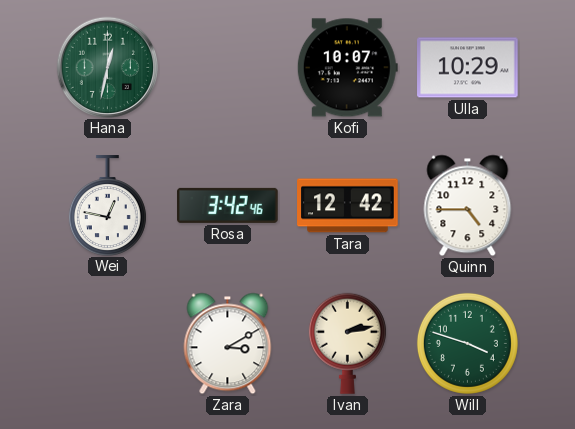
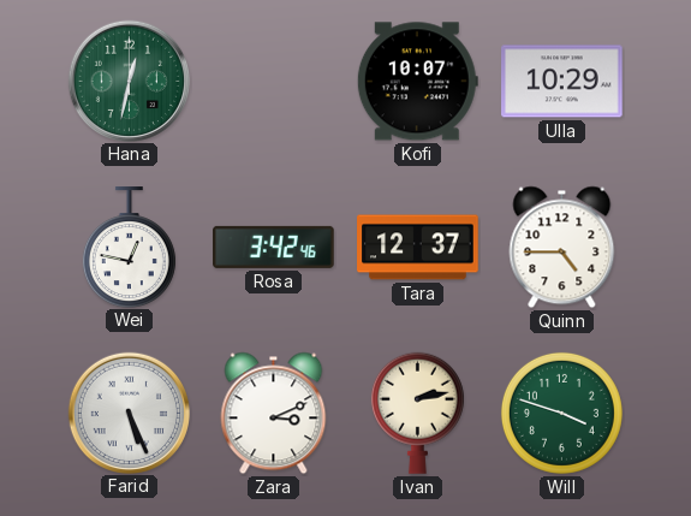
Tara: 12:42 -> 12:37 (418, 248)
Farid: none -> 5:26 (129, 413)
Zara: 3:10 -> 3:11 (274, 414)
